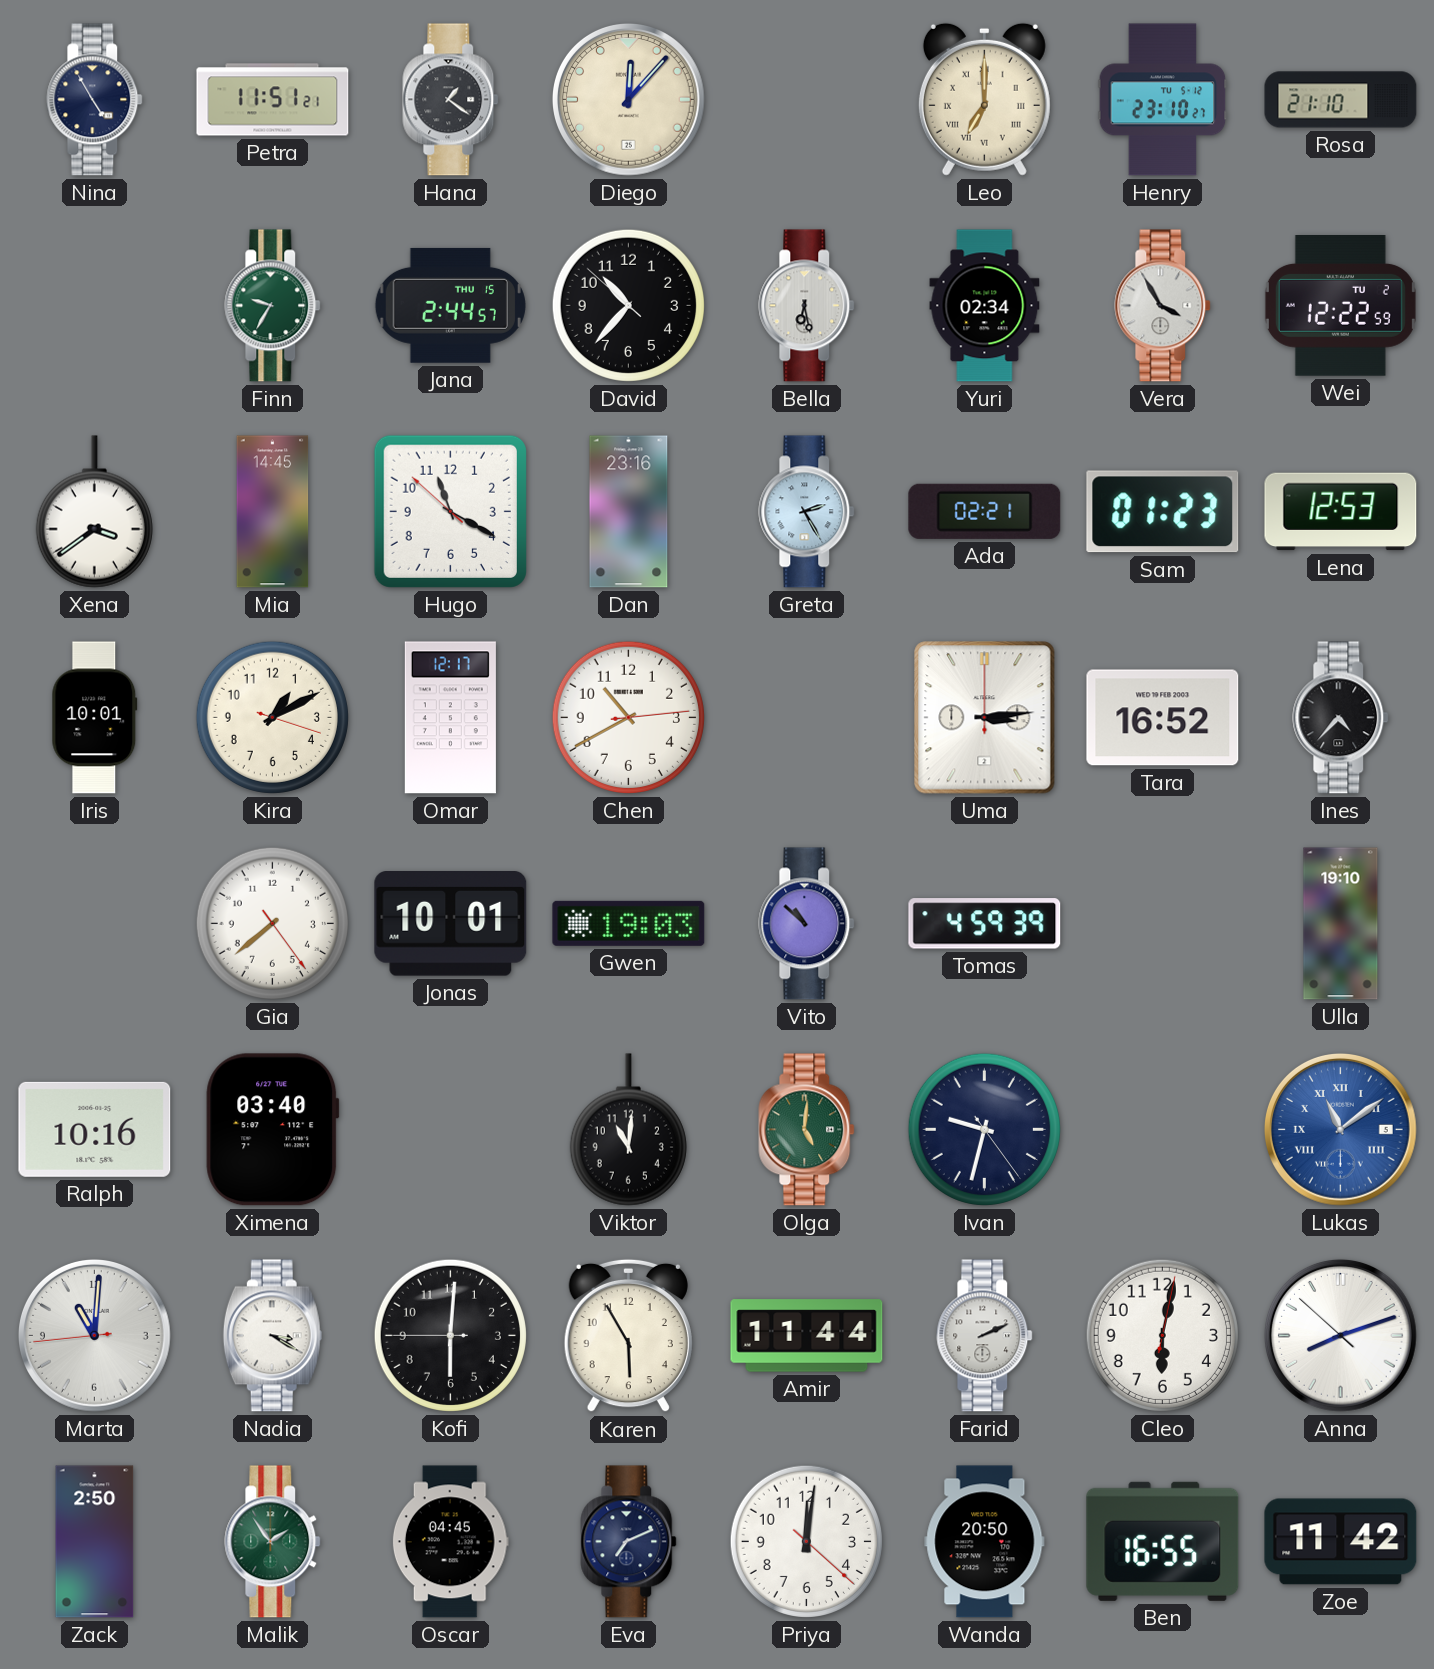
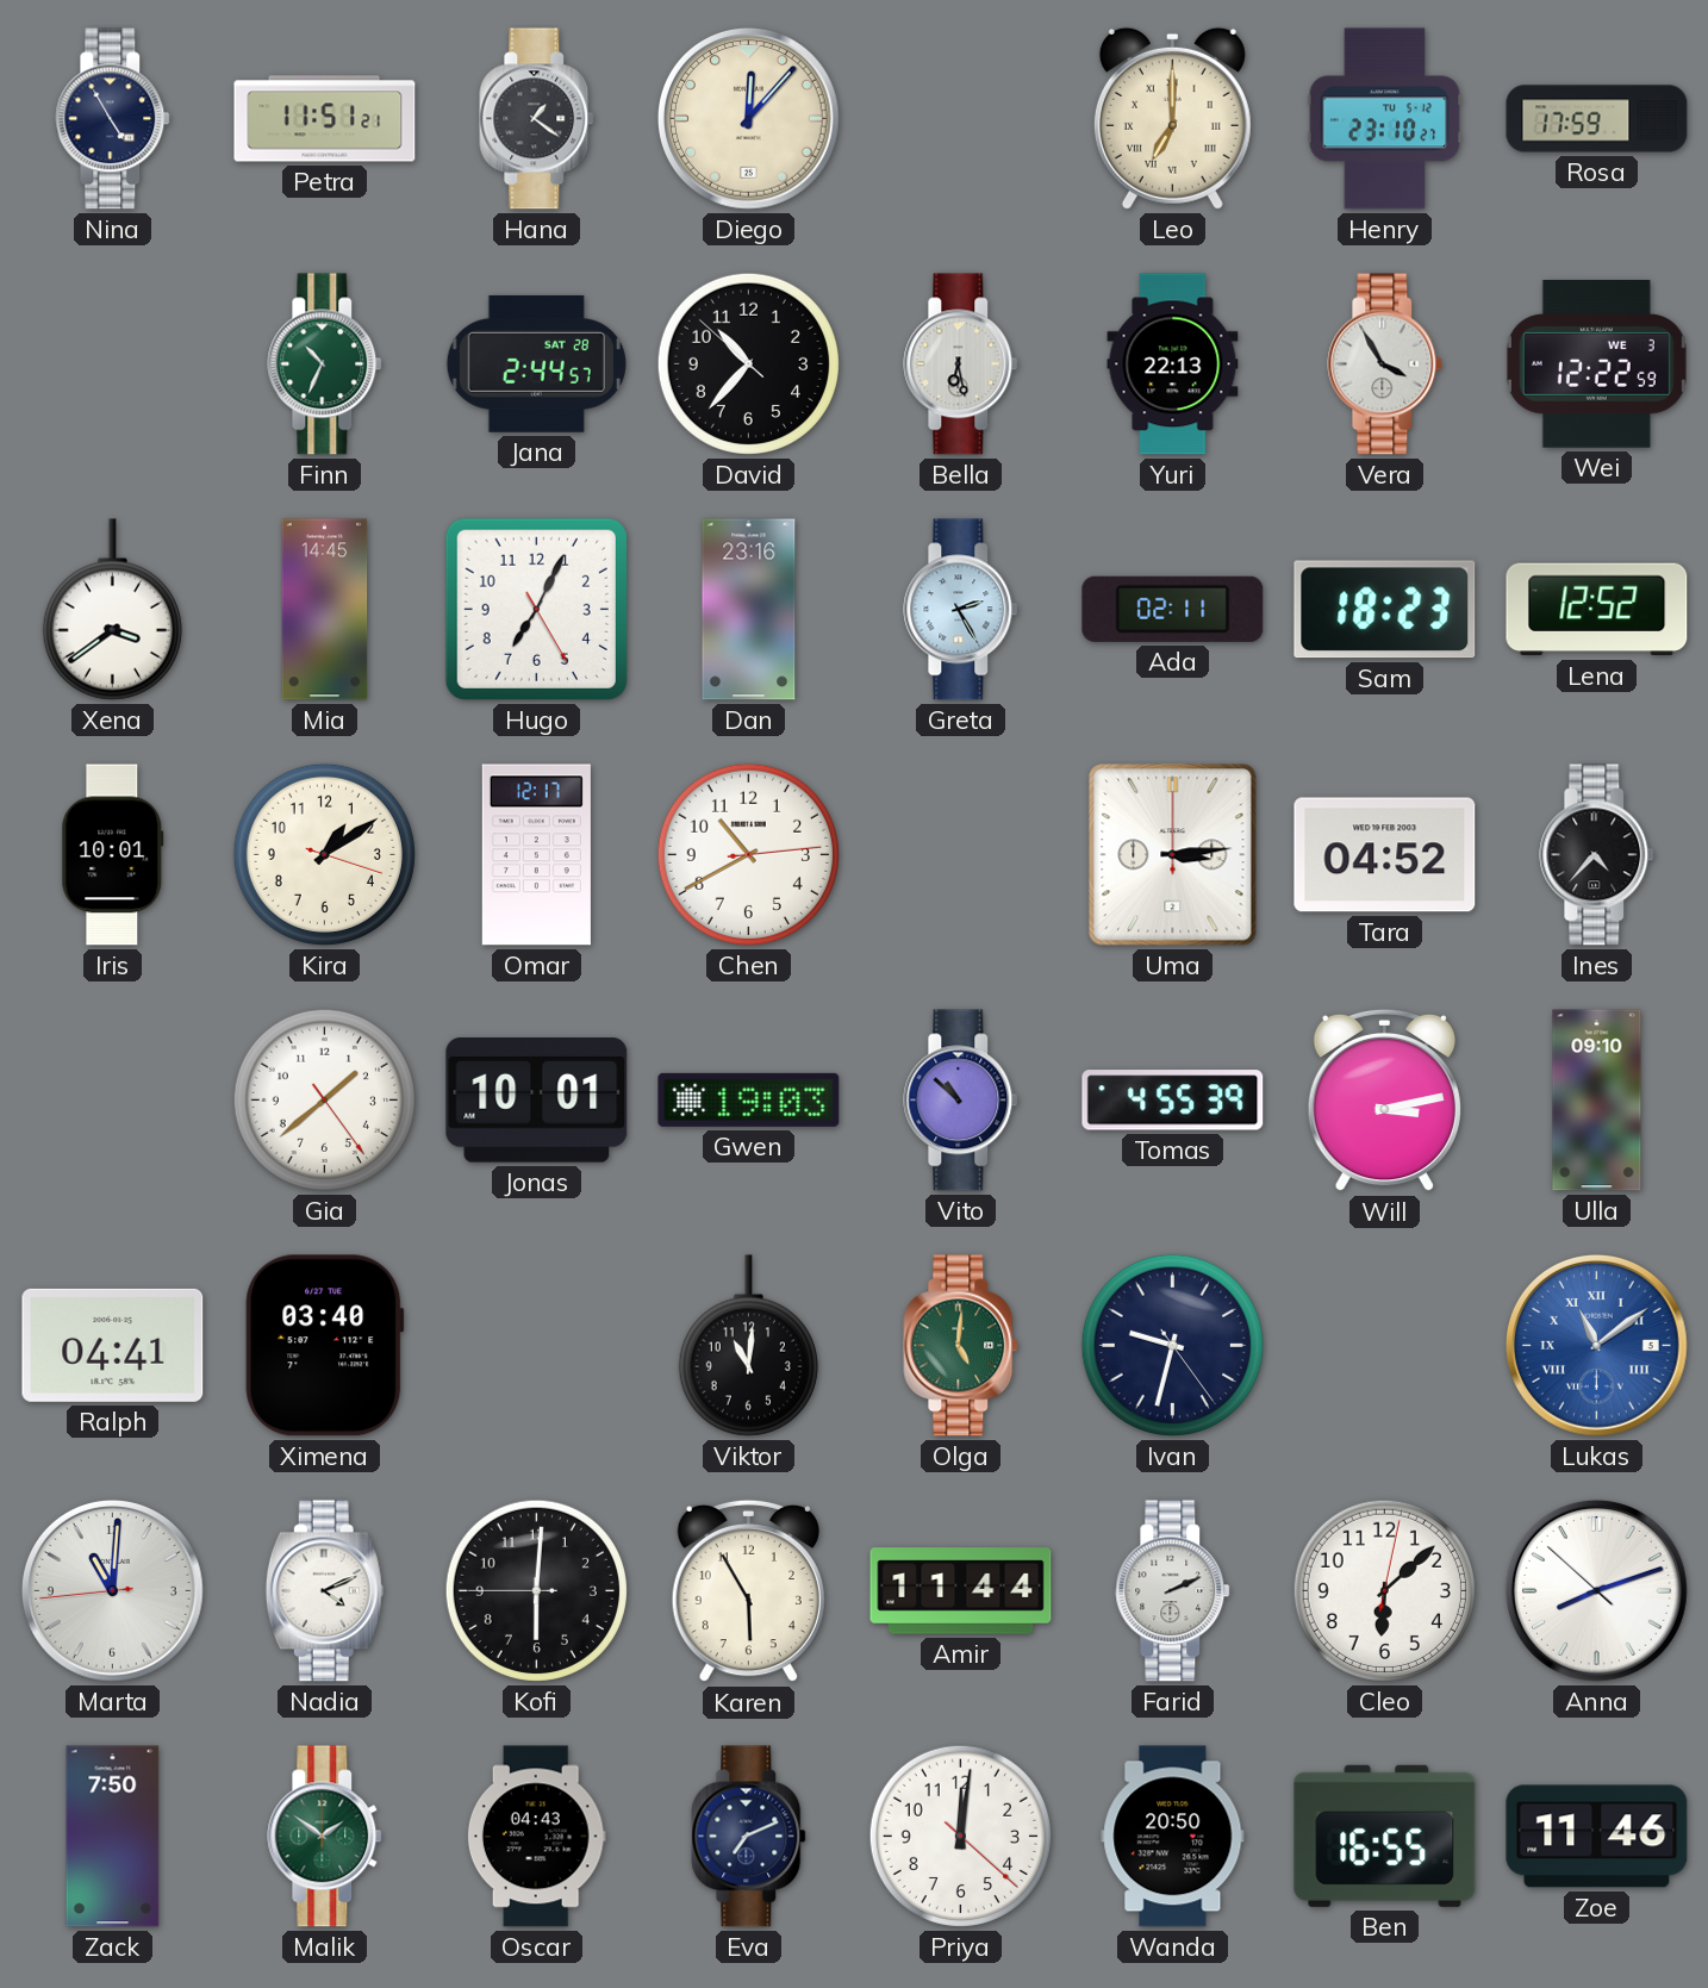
Rosa: 21:10 -> 17:59 (1597, 119)
Finn: 9:35 -> 10:34 (325, 364)
Jana date: THU 15 -> SAT 28 (536, 363)
Yuri: 02:34 -> 22:13 (1173, 364)
Wei date: TU 2 -> WE 3 (1596, 364)
Hugo: 11:19 -> 7:04 (536, 609)
Ada: 02:21 -> 02:11 (1173, 609)
Sam: 01:23 -> 18:23 (1385, 610)
Lena: 12:53 -> 12:52 (1597, 610)
Kira: 1:10 -> 1:09 (324, 854)
Tara: 16:52 -> 04:52 (1385, 855)
Gia: 7:38 -> 1:38 (324, 1099)
Tomas: 4:59 -> 4:55 (1173, 1101)
Will: none -> 3:13 (1384, 1101)
Ulla: 19:10 -> 09:10 (1597, 1101)
Ralph: 10:16 -> 04:41 (113, 1345)
Nadia: 3:20 -> 4:11 (324, 1591)
Cleo: 6:02 -> 6:08 (1384, 1590)
Zack: 2:50 -> 7:50 (113, 1837)
Malik: 1:54 -> 1:51 (325, 1837)
Oscar: 04:45 -> 04:43 (536, 1837)
Zoe: 11:42 -> 11:46 (1597, 1837)
